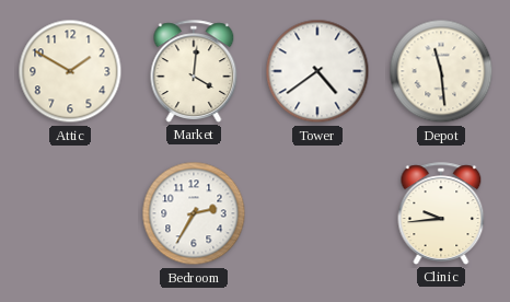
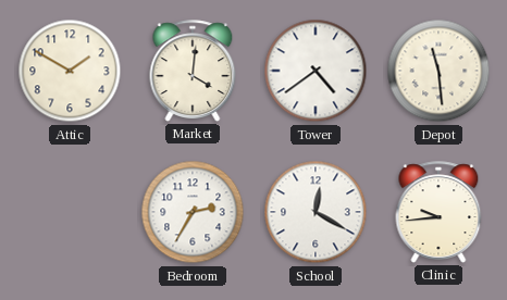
School: none -> 12:20 (316, 212)
